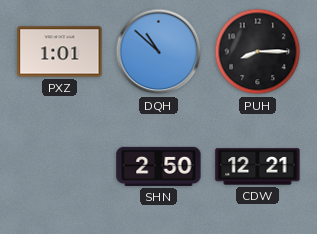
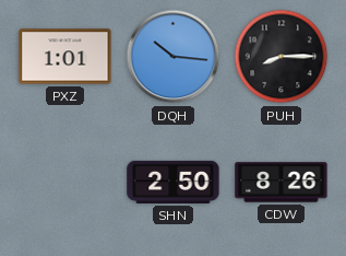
DQH: 10:52 -> 10:16 (174, 57)
CDW: 12:21 -> 8:26 (282, 183)
